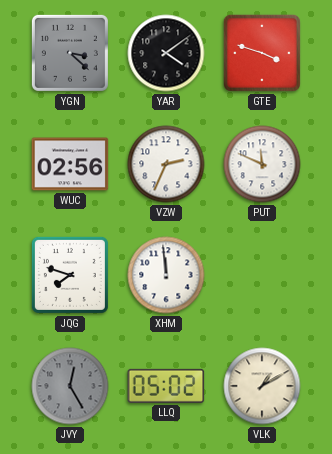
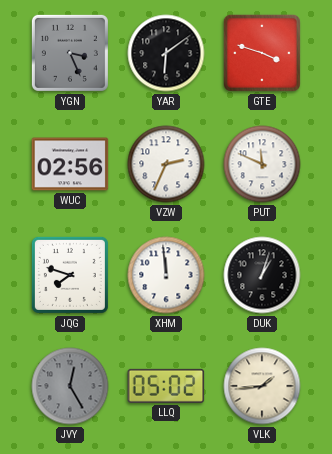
YGN: 3:22 -> 3:26 (70, 53)
YAR: 4:09 -> 6:09 (166, 53)
DUK: none -> 1:03 (262, 275)
VLK: 1:10 -> 1:44 (262, 386)
